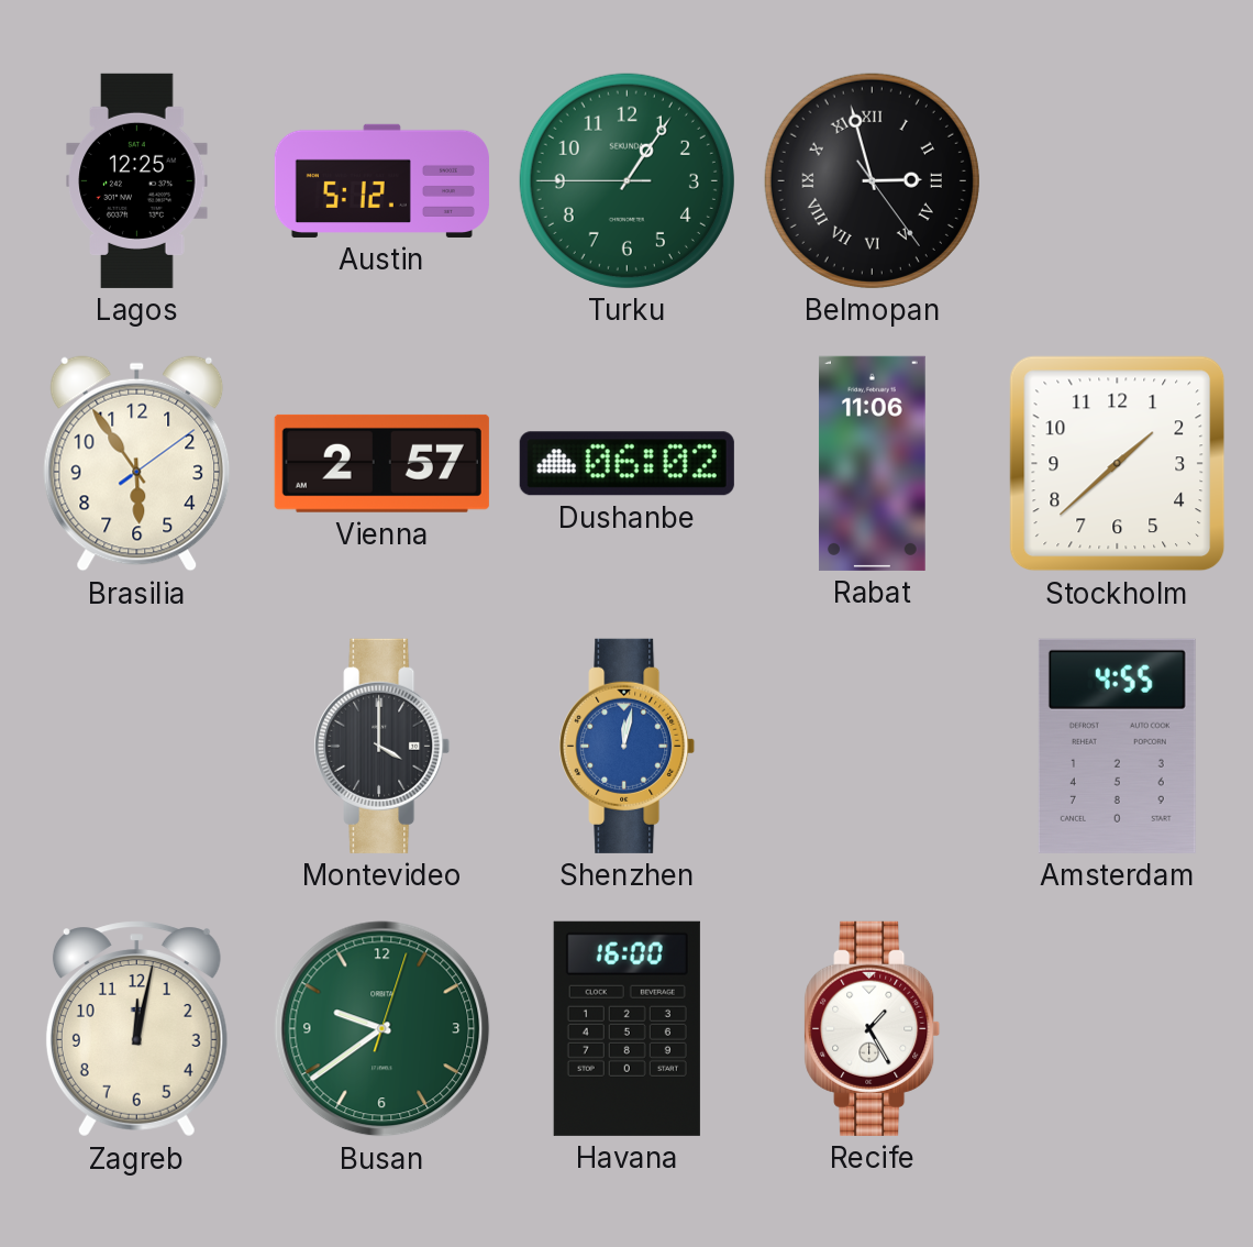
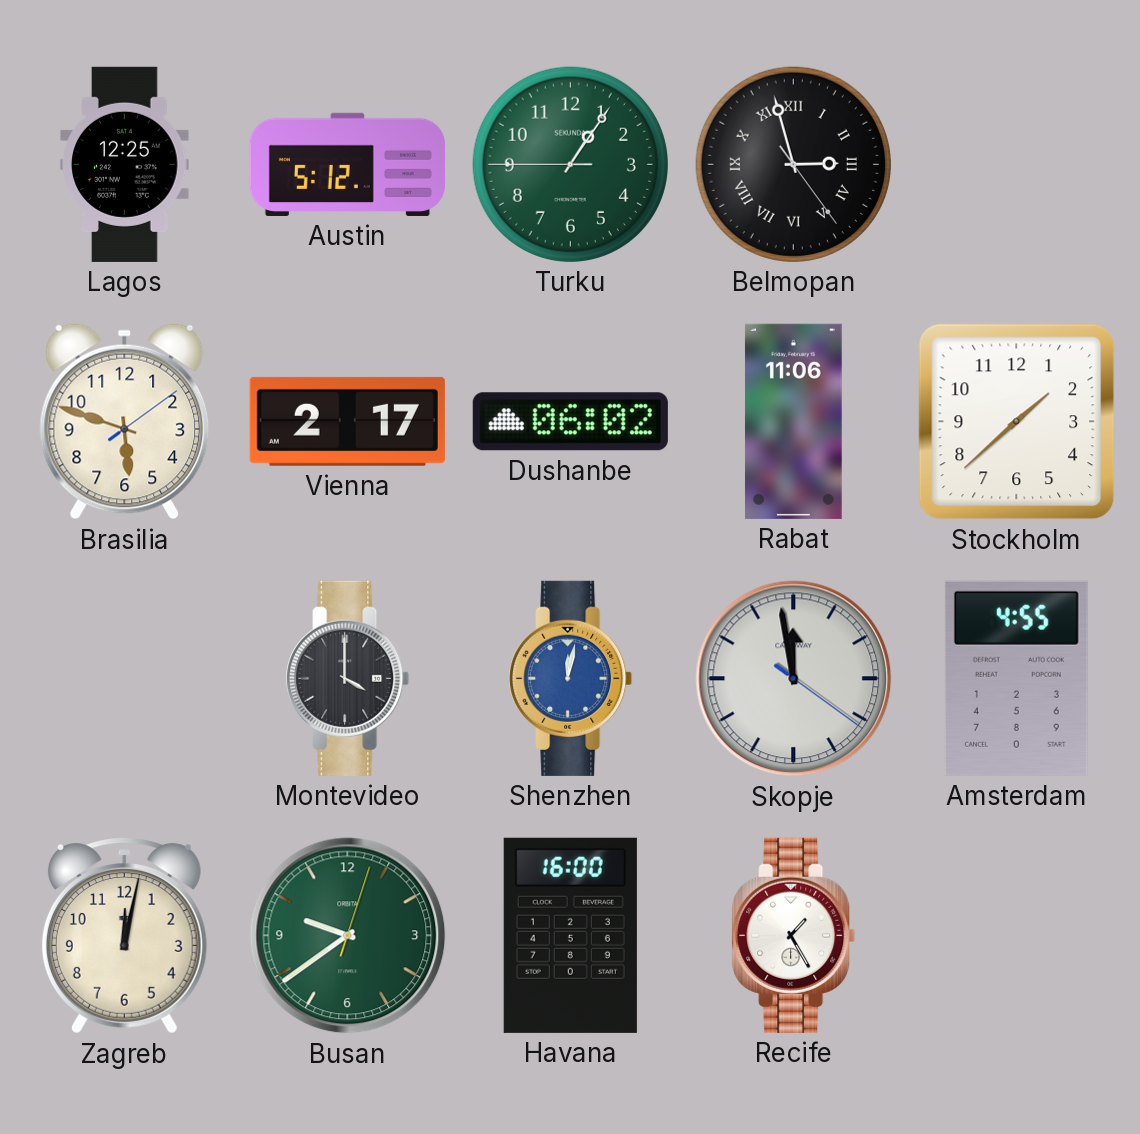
Brasilia: 5:54 -> 5:48 (125, 422)
Vienna: 2:57 -> 2:17 (347, 421)
Skopje: none -> 11:58 (794, 679)
